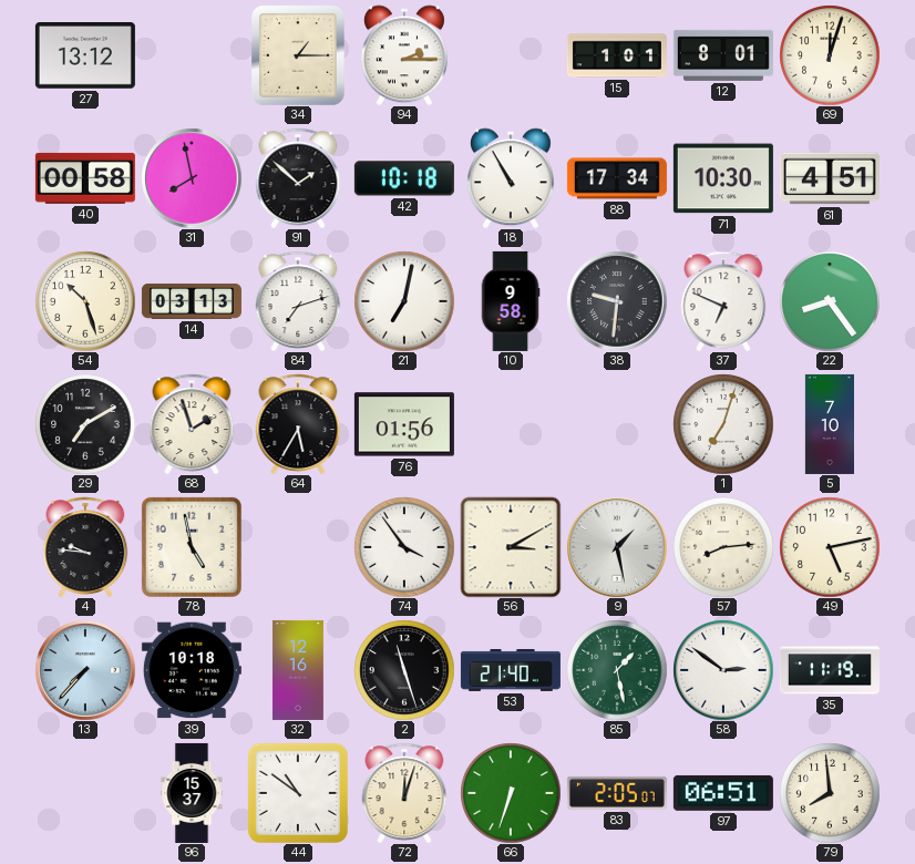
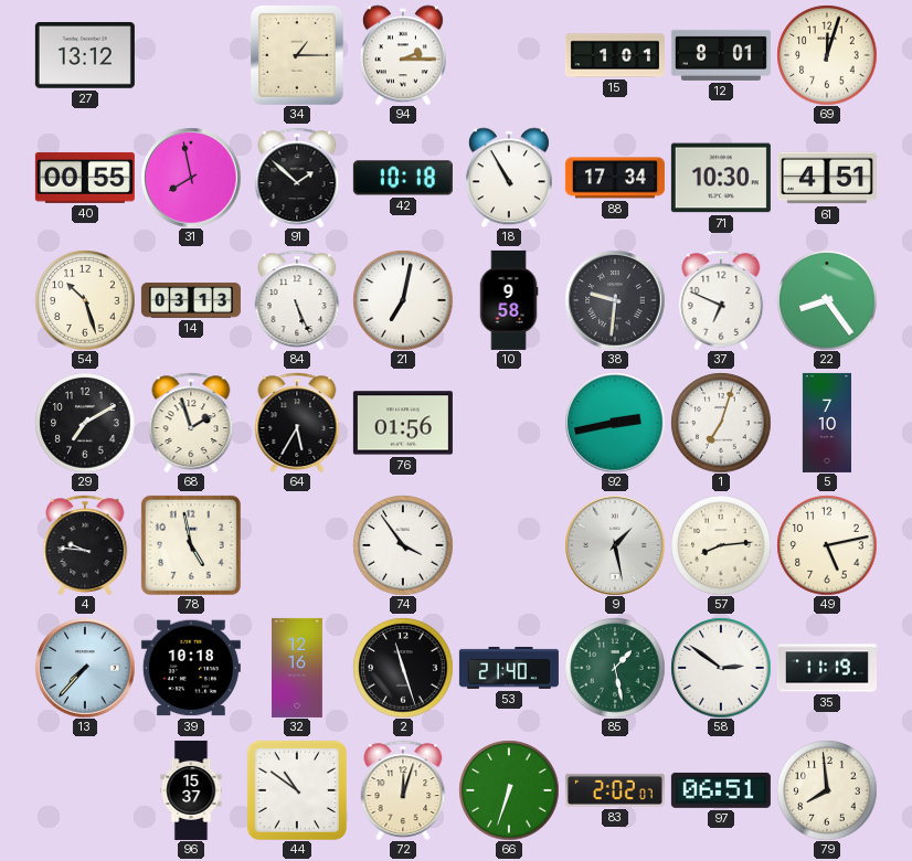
40: 00:58 -> 00:55 (85, 178)
84: 7:12 -> 5:26 (297, 299)
92: none -> 2:43 (615, 423)
56: 3:10 -> none (511, 547)
83: 2:05 -> 2:02 (615, 790)
